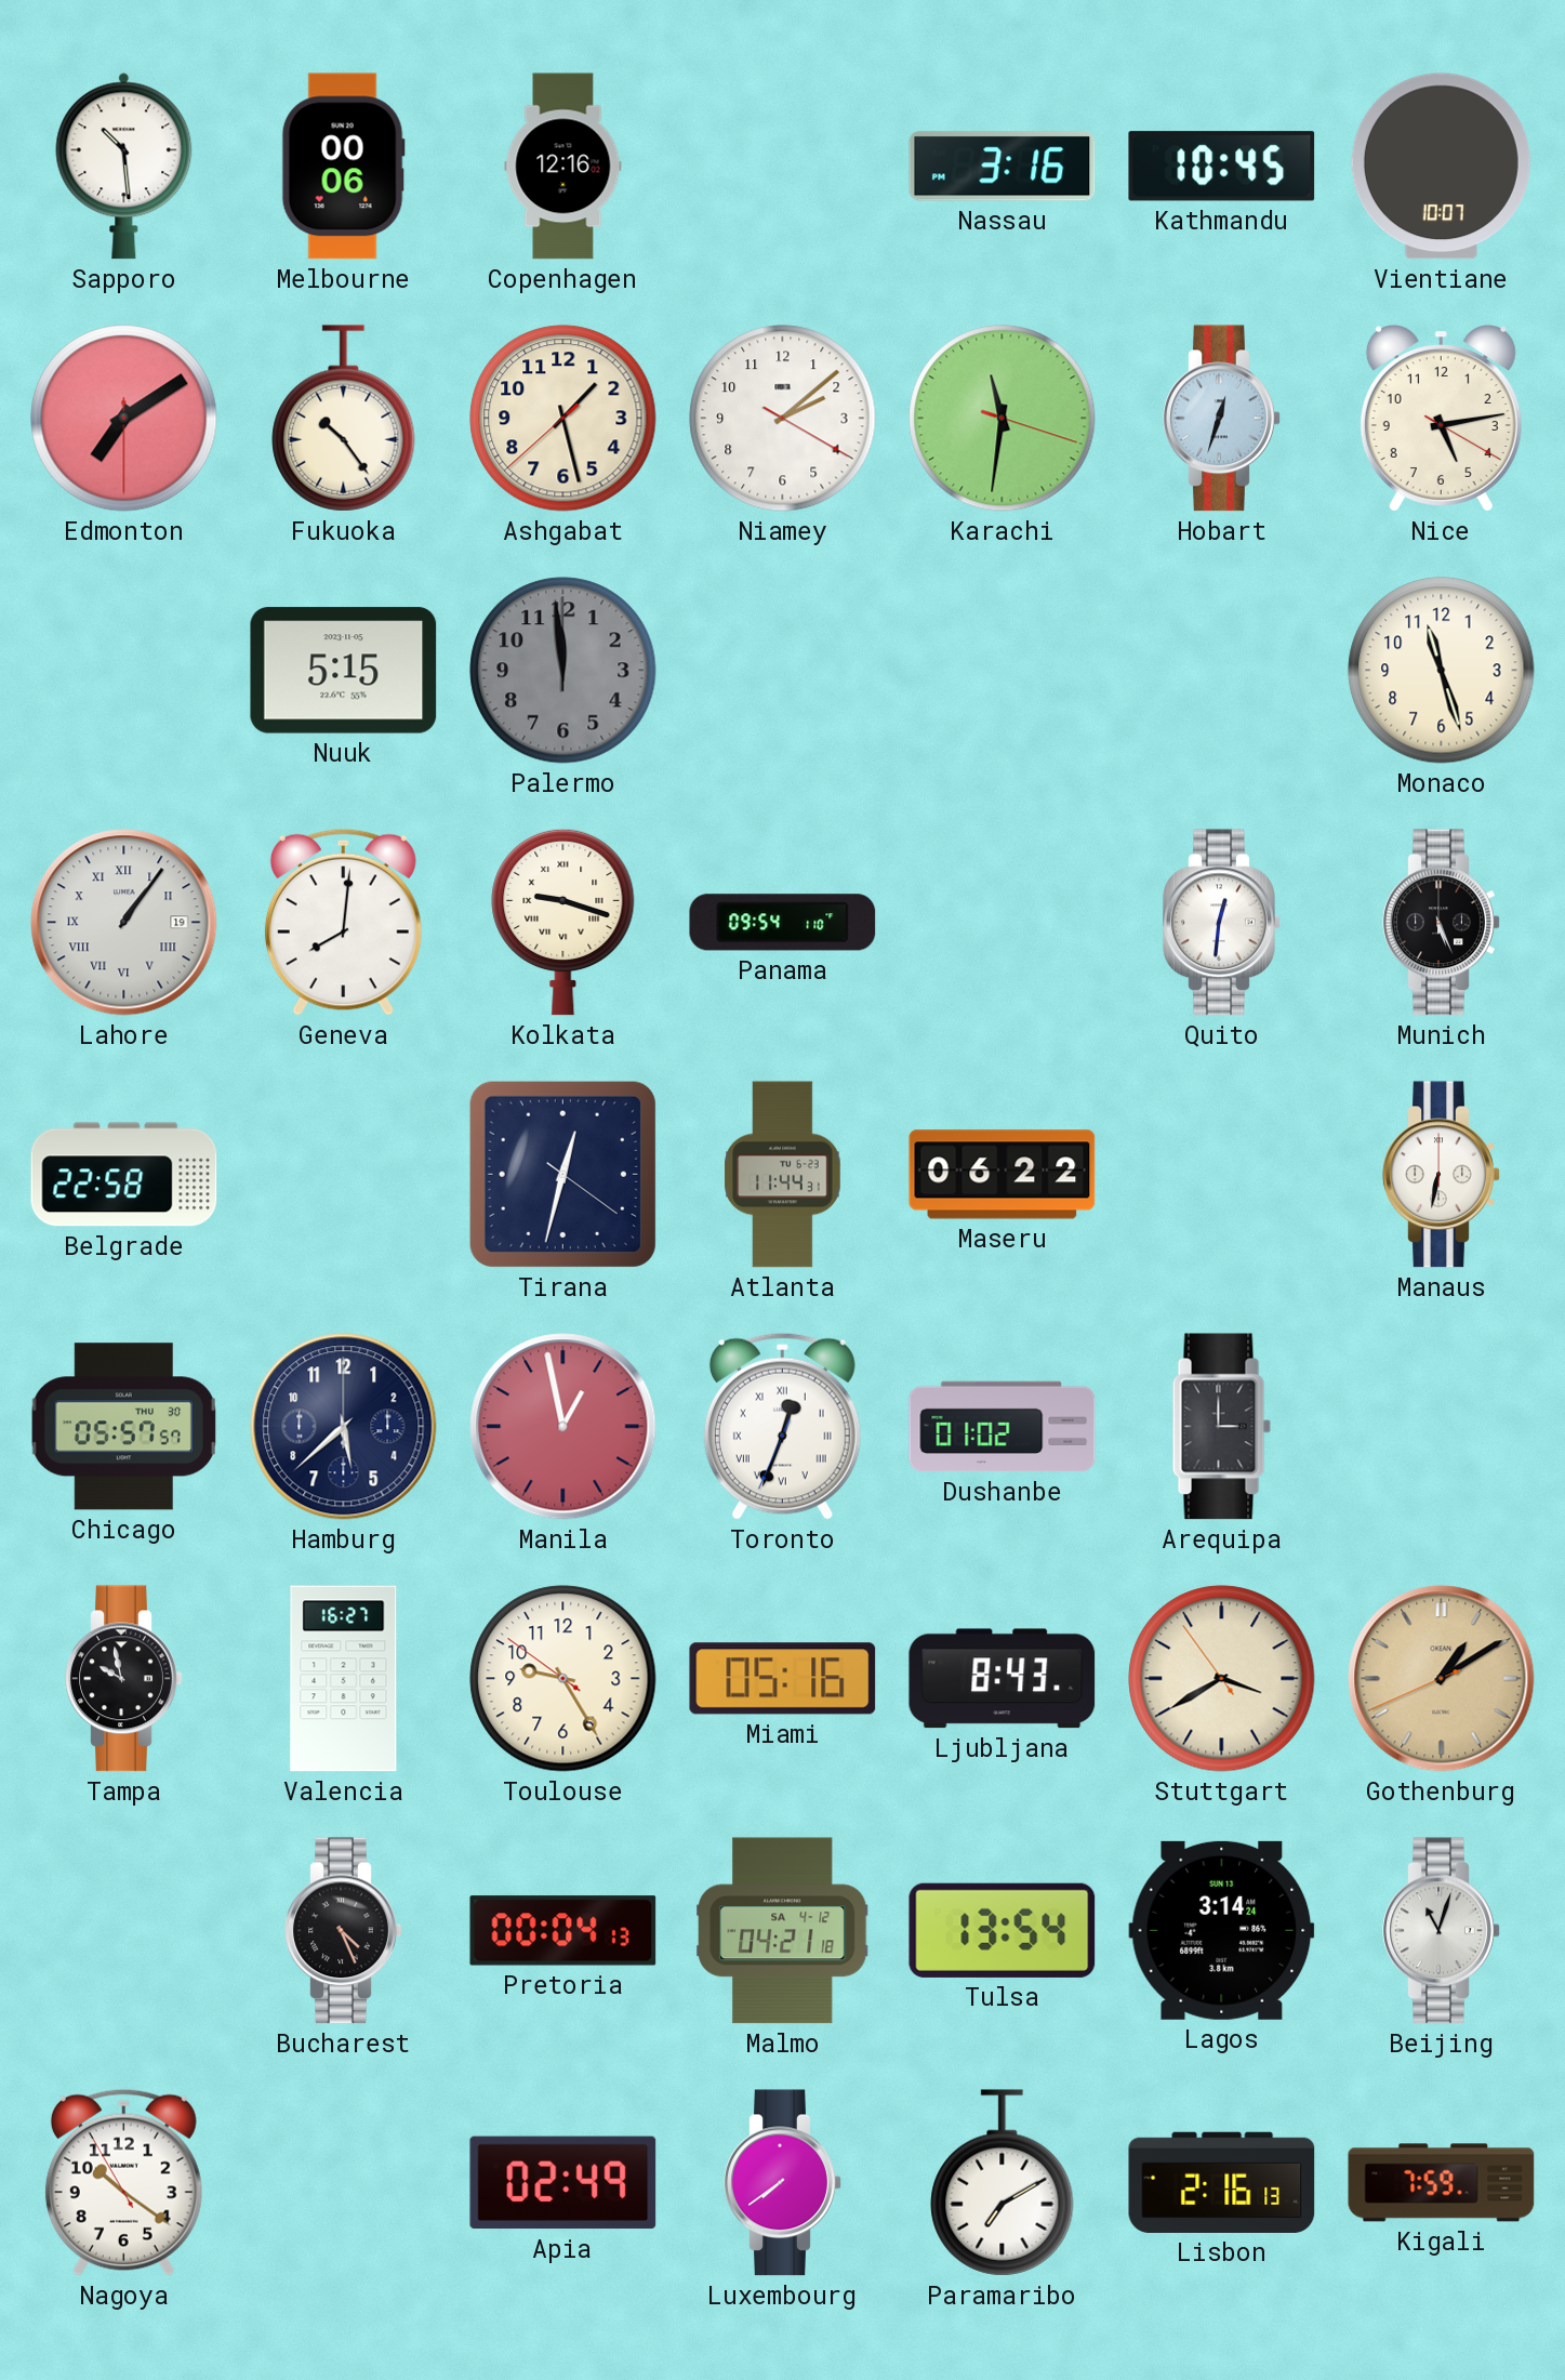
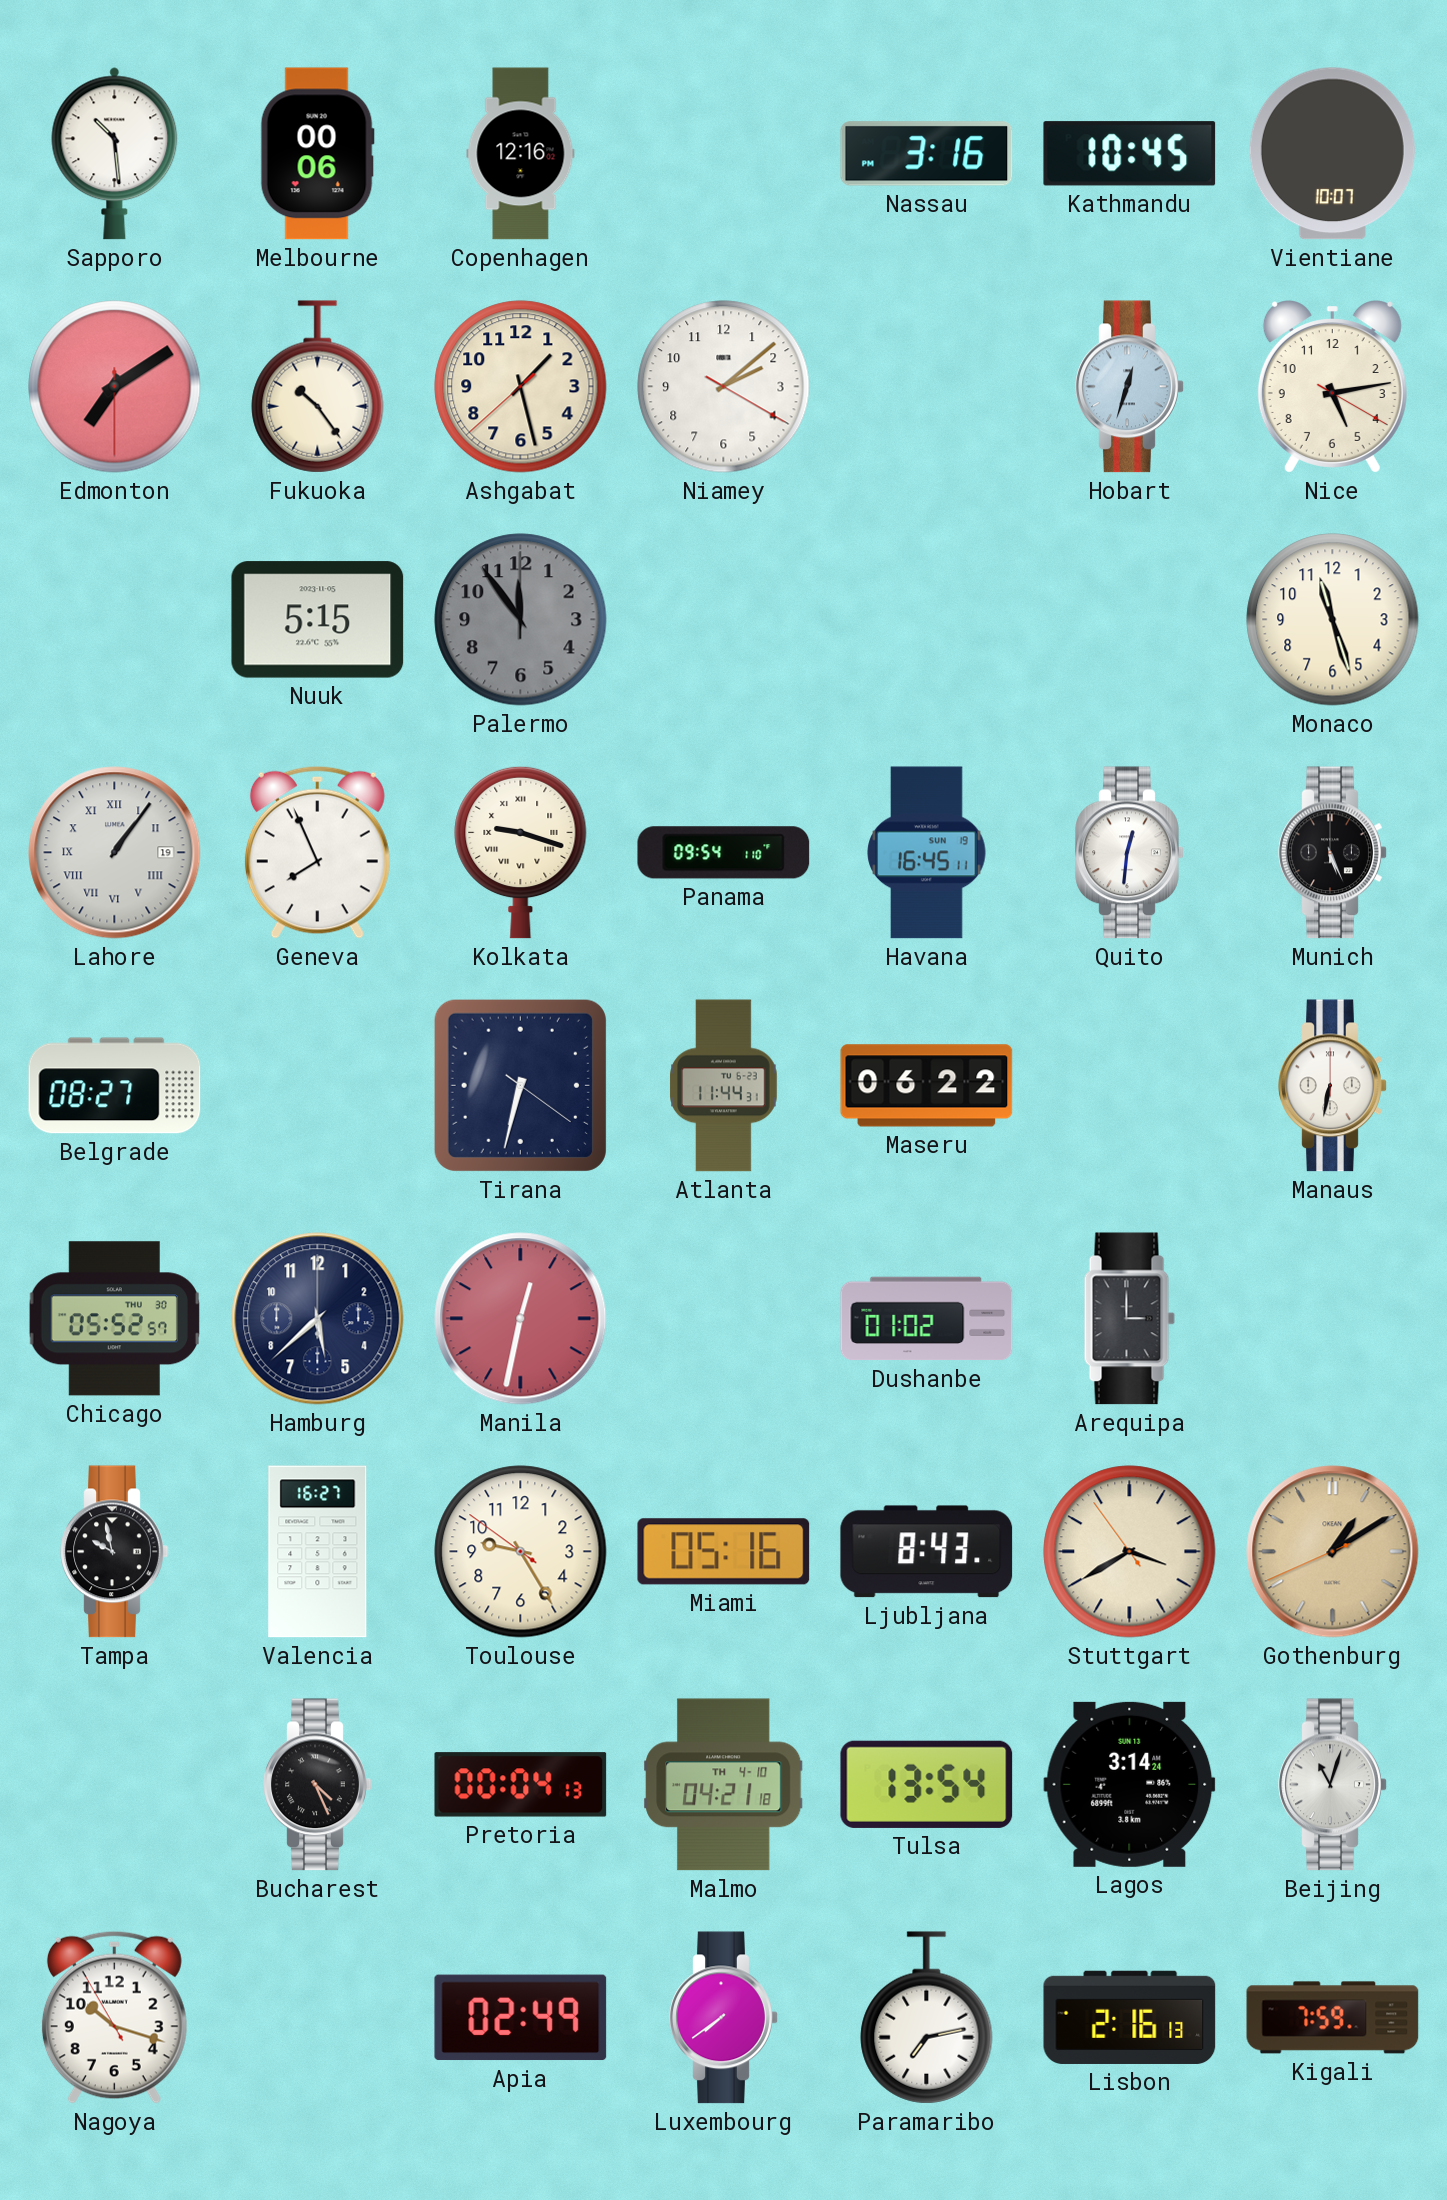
Karachi: 11:31 -> none (1003, 419)
Palermo: 11:59 -> 11:54 (521, 620)
Geneva: 8:01 -> 7:56 (317, 852)
Havana: none -> 16:45 (927, 853)
Belgrade: 22:58 -> 08:27 (115, 1086)
Tirana: 12:32 -> 6:32 (520, 1085)
Chicago: 05:57 -> 05:52 (114, 1319)
Manila: 12:58 -> 12:32 (521, 1319)
Toronto: 12:33 -> none (782, 1426)
Malmo date: SA 4-12 -> TH 4-10 (724, 1785)
Nagoya: 10:20 -> 10:17 (114, 2017)
Paramaribo: 7:10 -> 7:13 (927, 2018)
